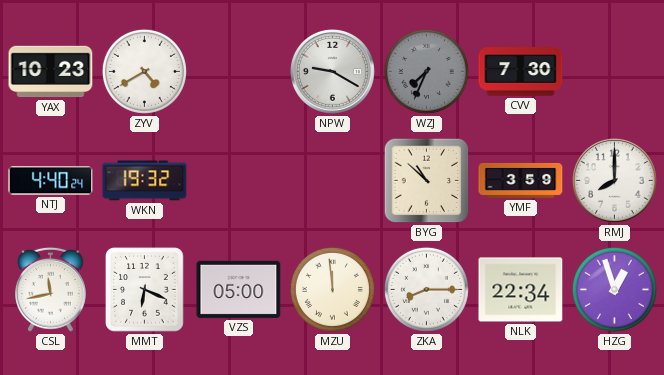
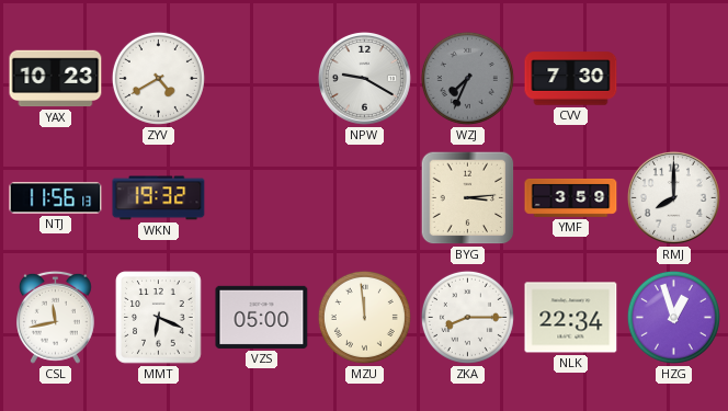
NTJ: 4:40 -> 11:56 (56, 198)
BYG: 10:52 -> 3:14 (468, 198)
